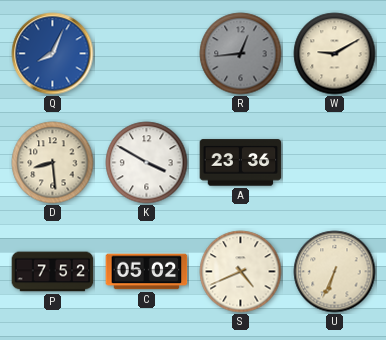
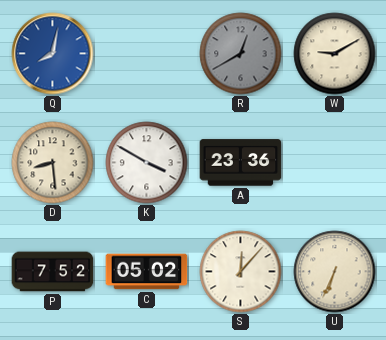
Q: 8:04 -> 8:02 (53, 54)
R: 12:44 -> 12:40 (241, 54)
S: 4:41 -> 12:07 (241, 272)
